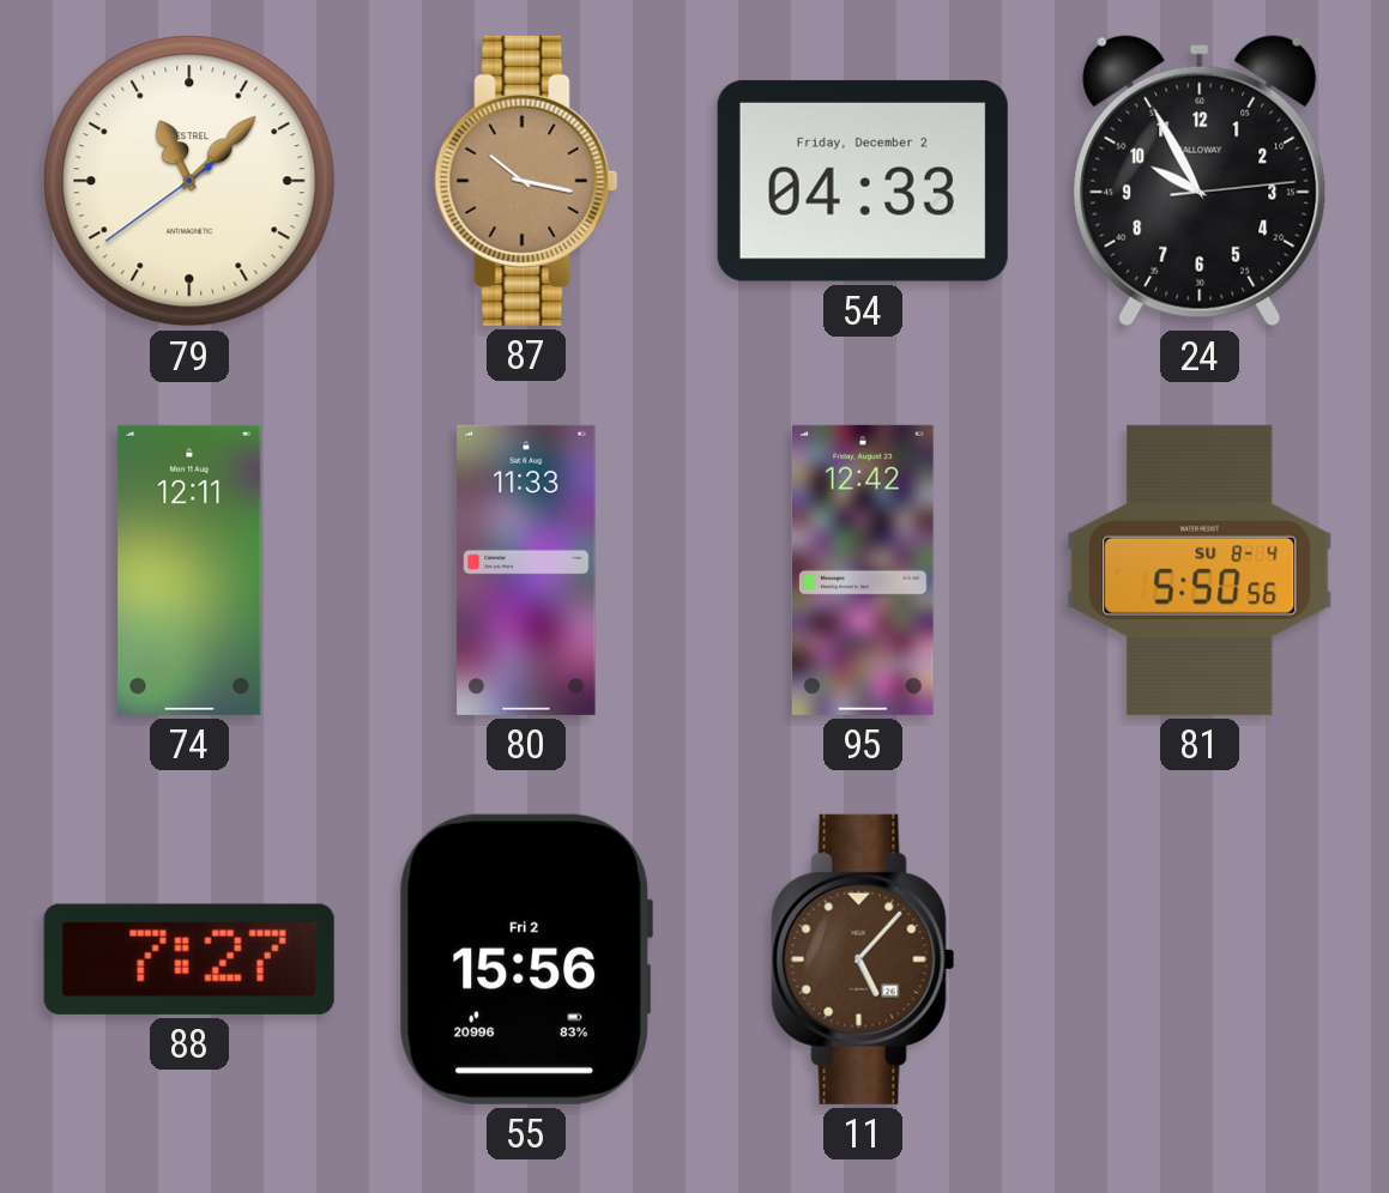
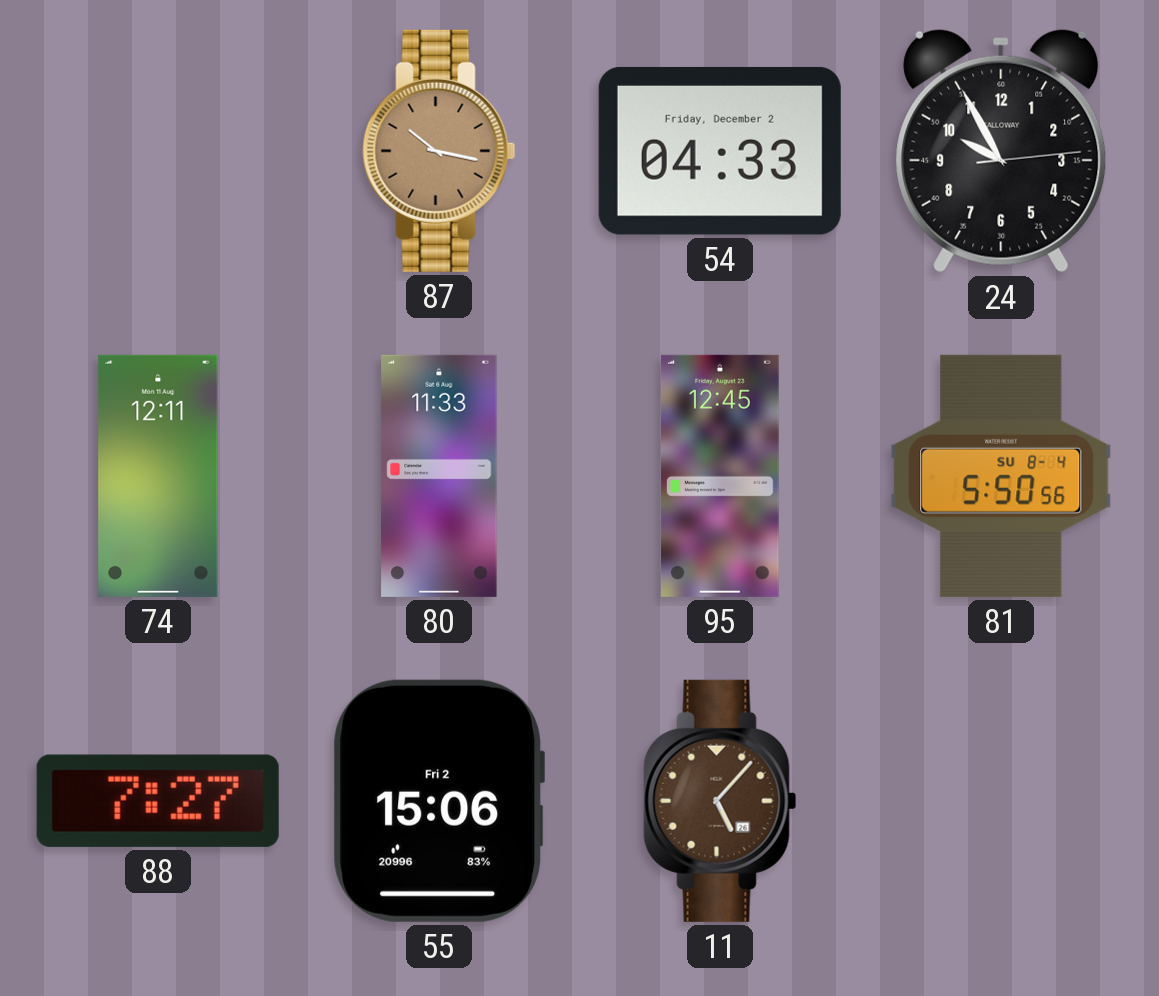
79: 11:07 -> none (189, 181)
95: 12:42 -> 12:45 (720, 476)
55: 15:56 -> 15:06 (439, 801)
